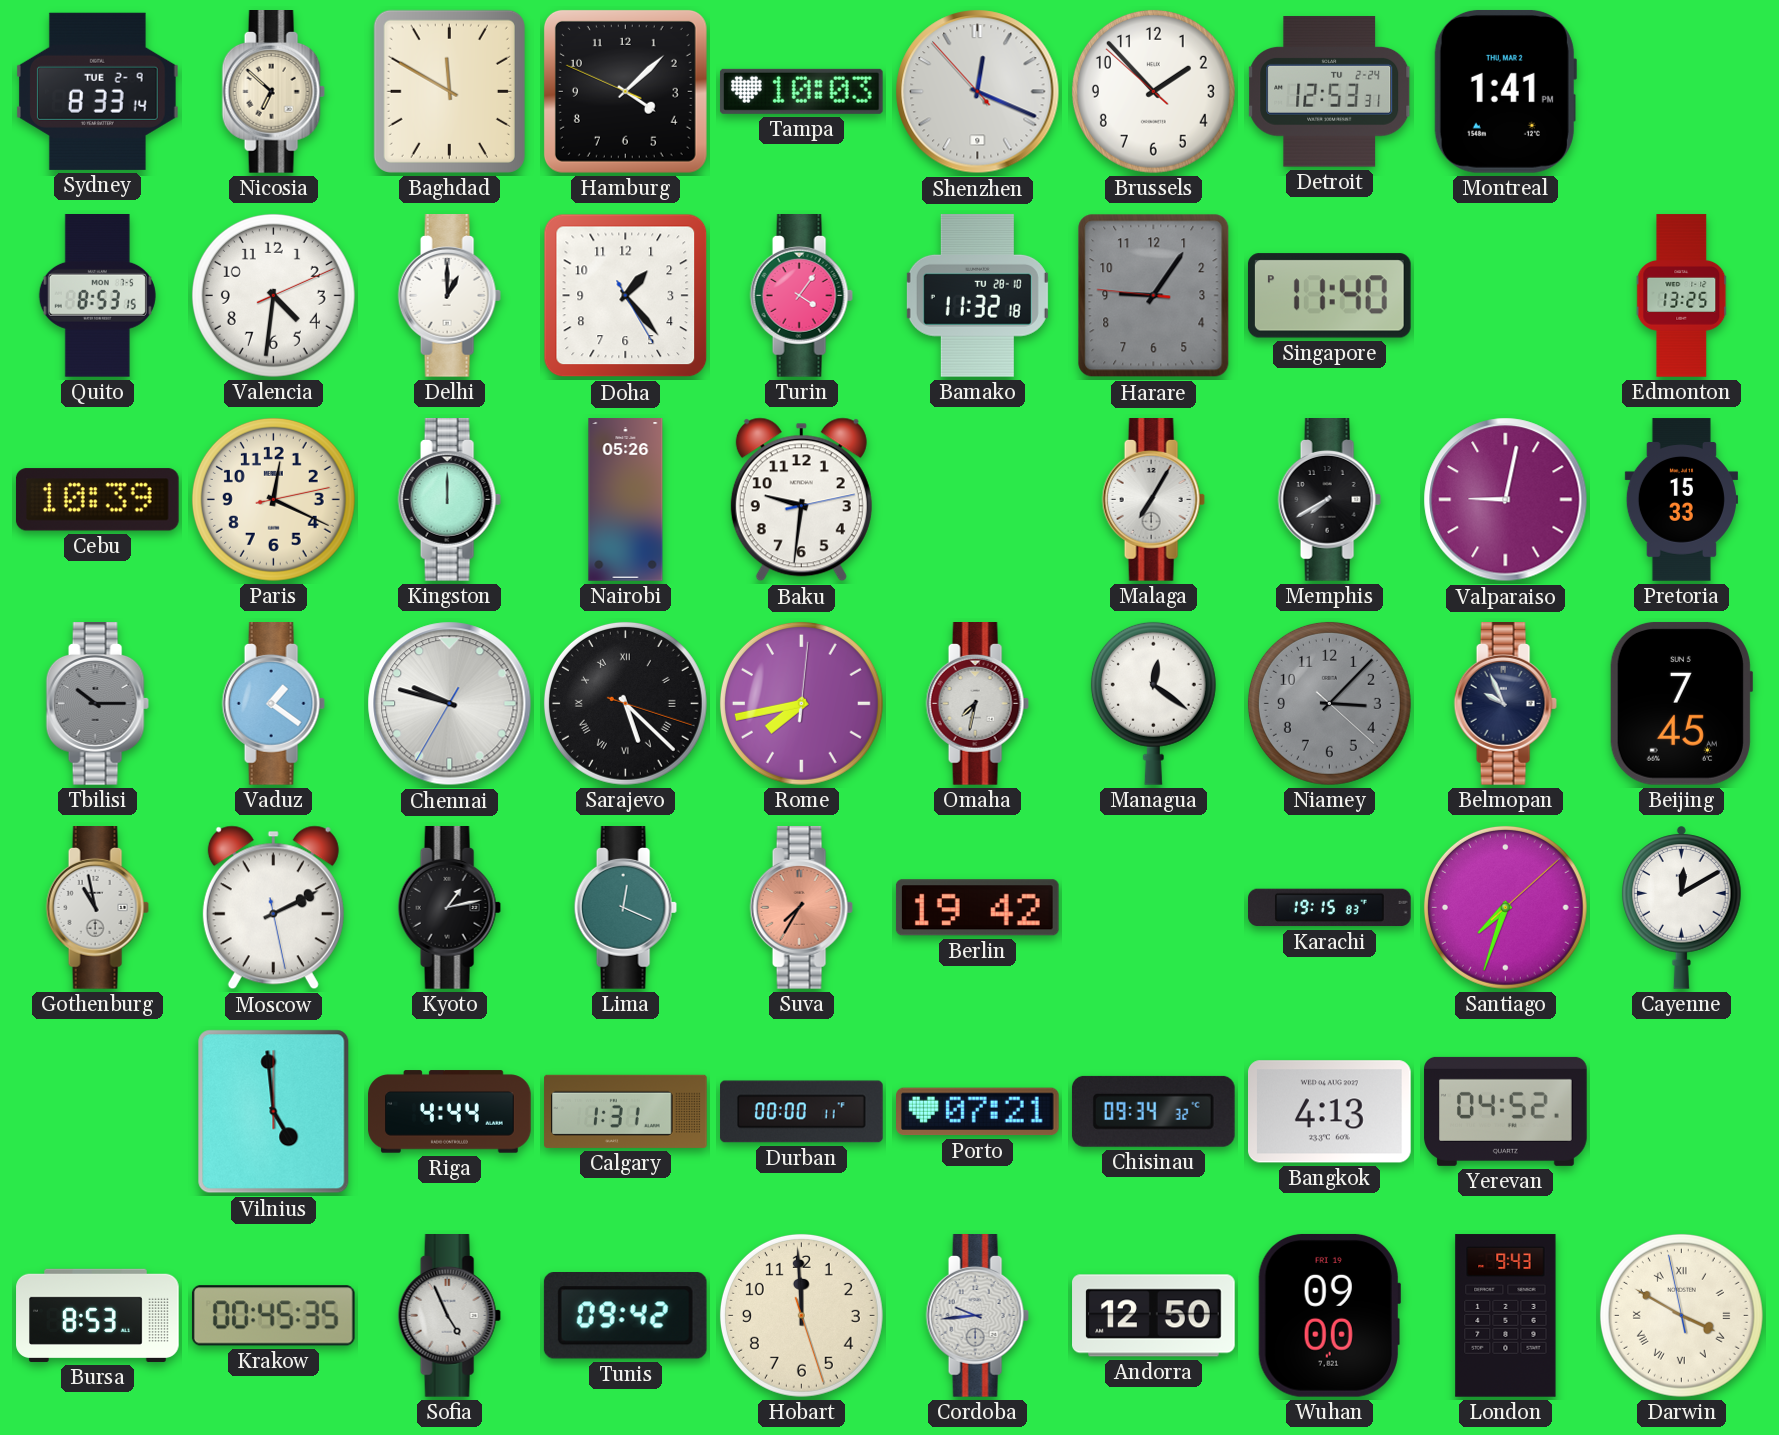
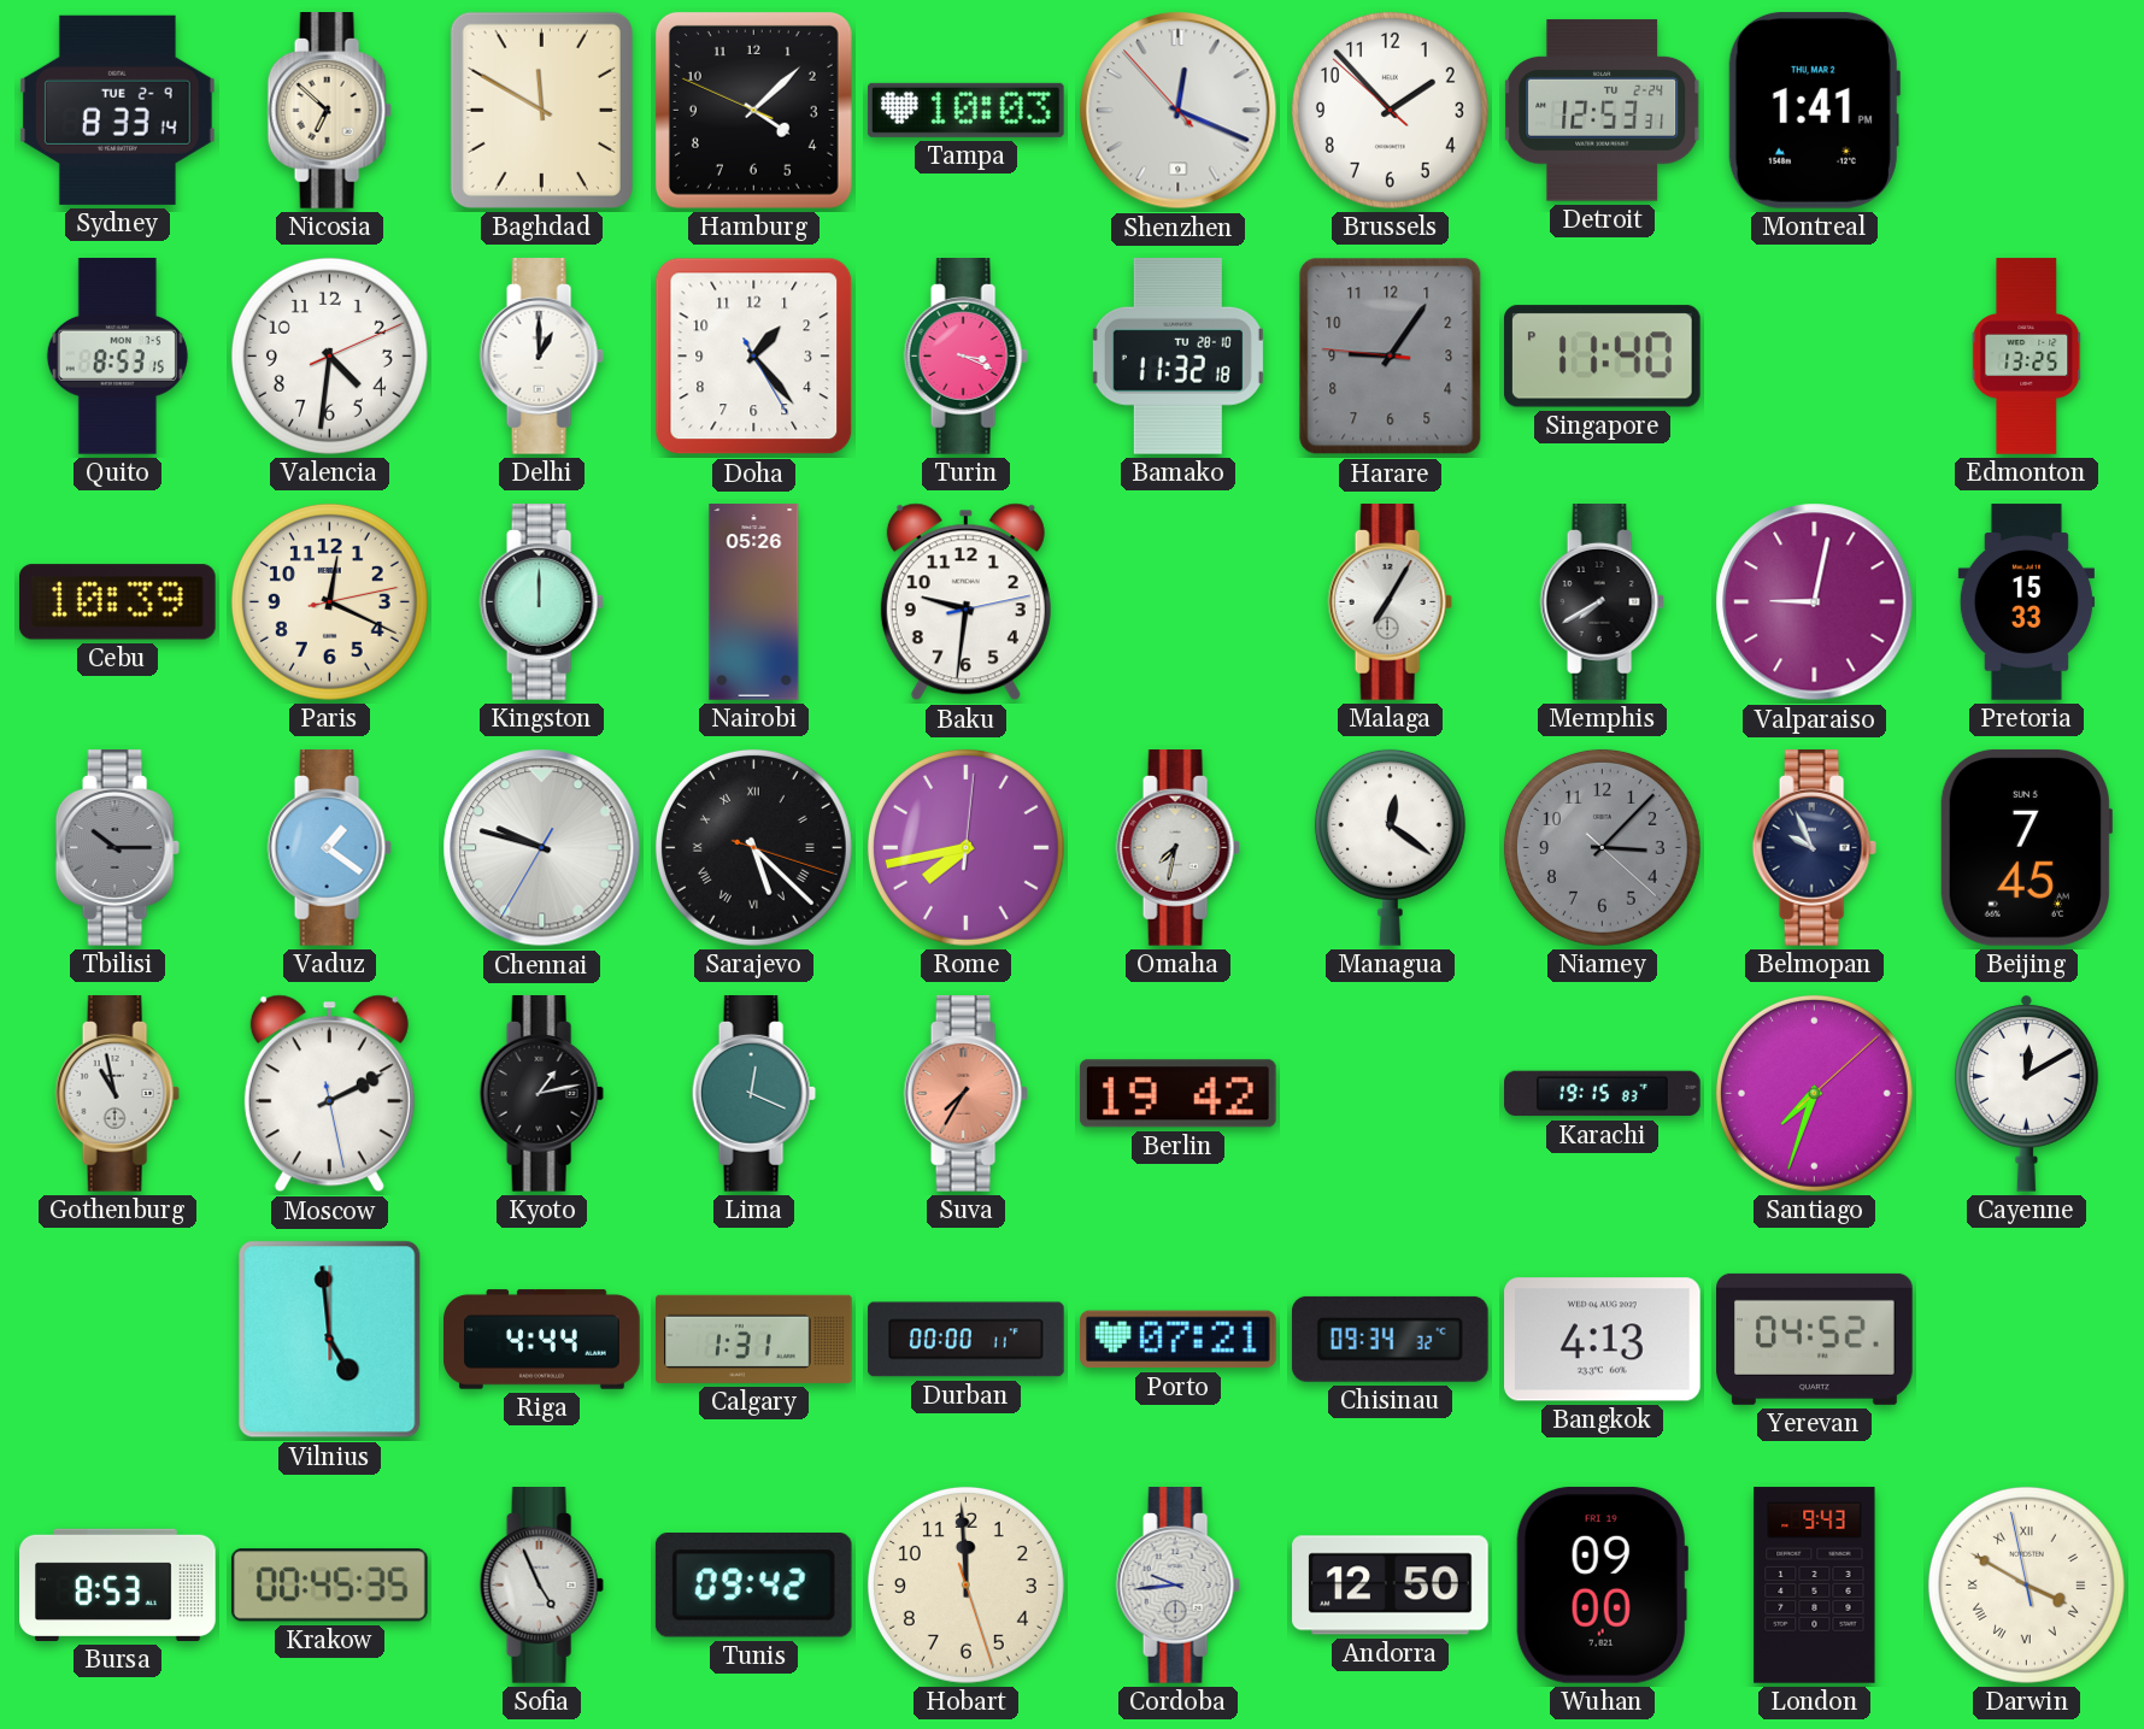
Turin: 4:06 -> 3:19 (965, 357)
